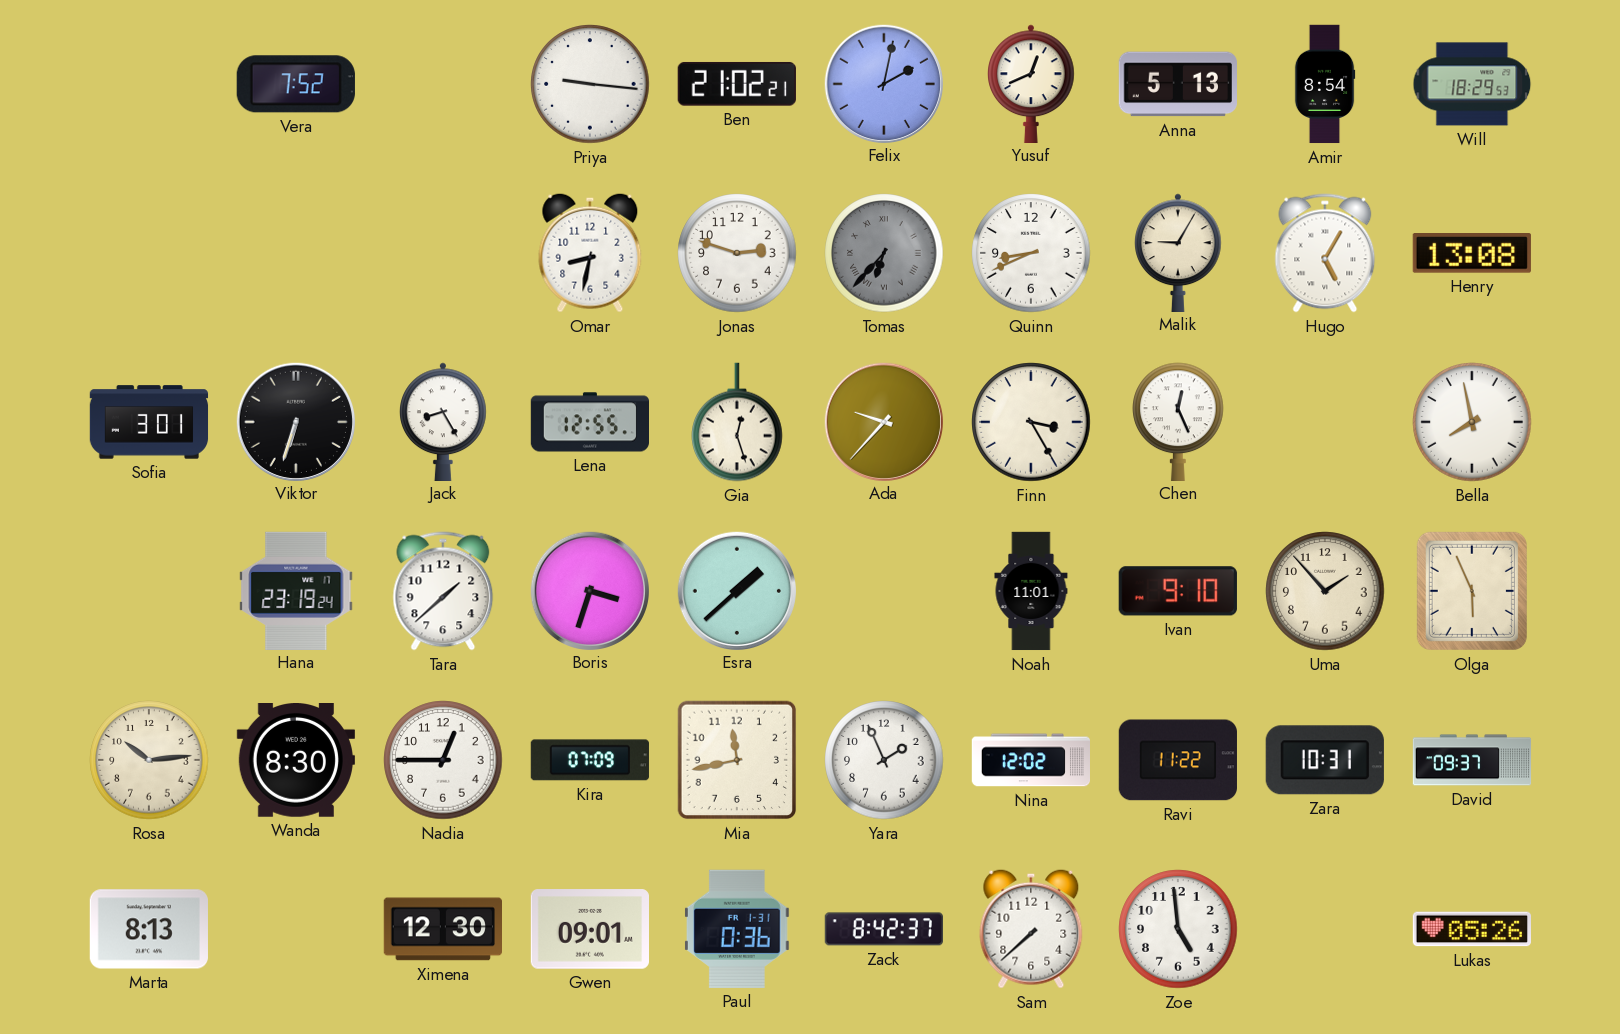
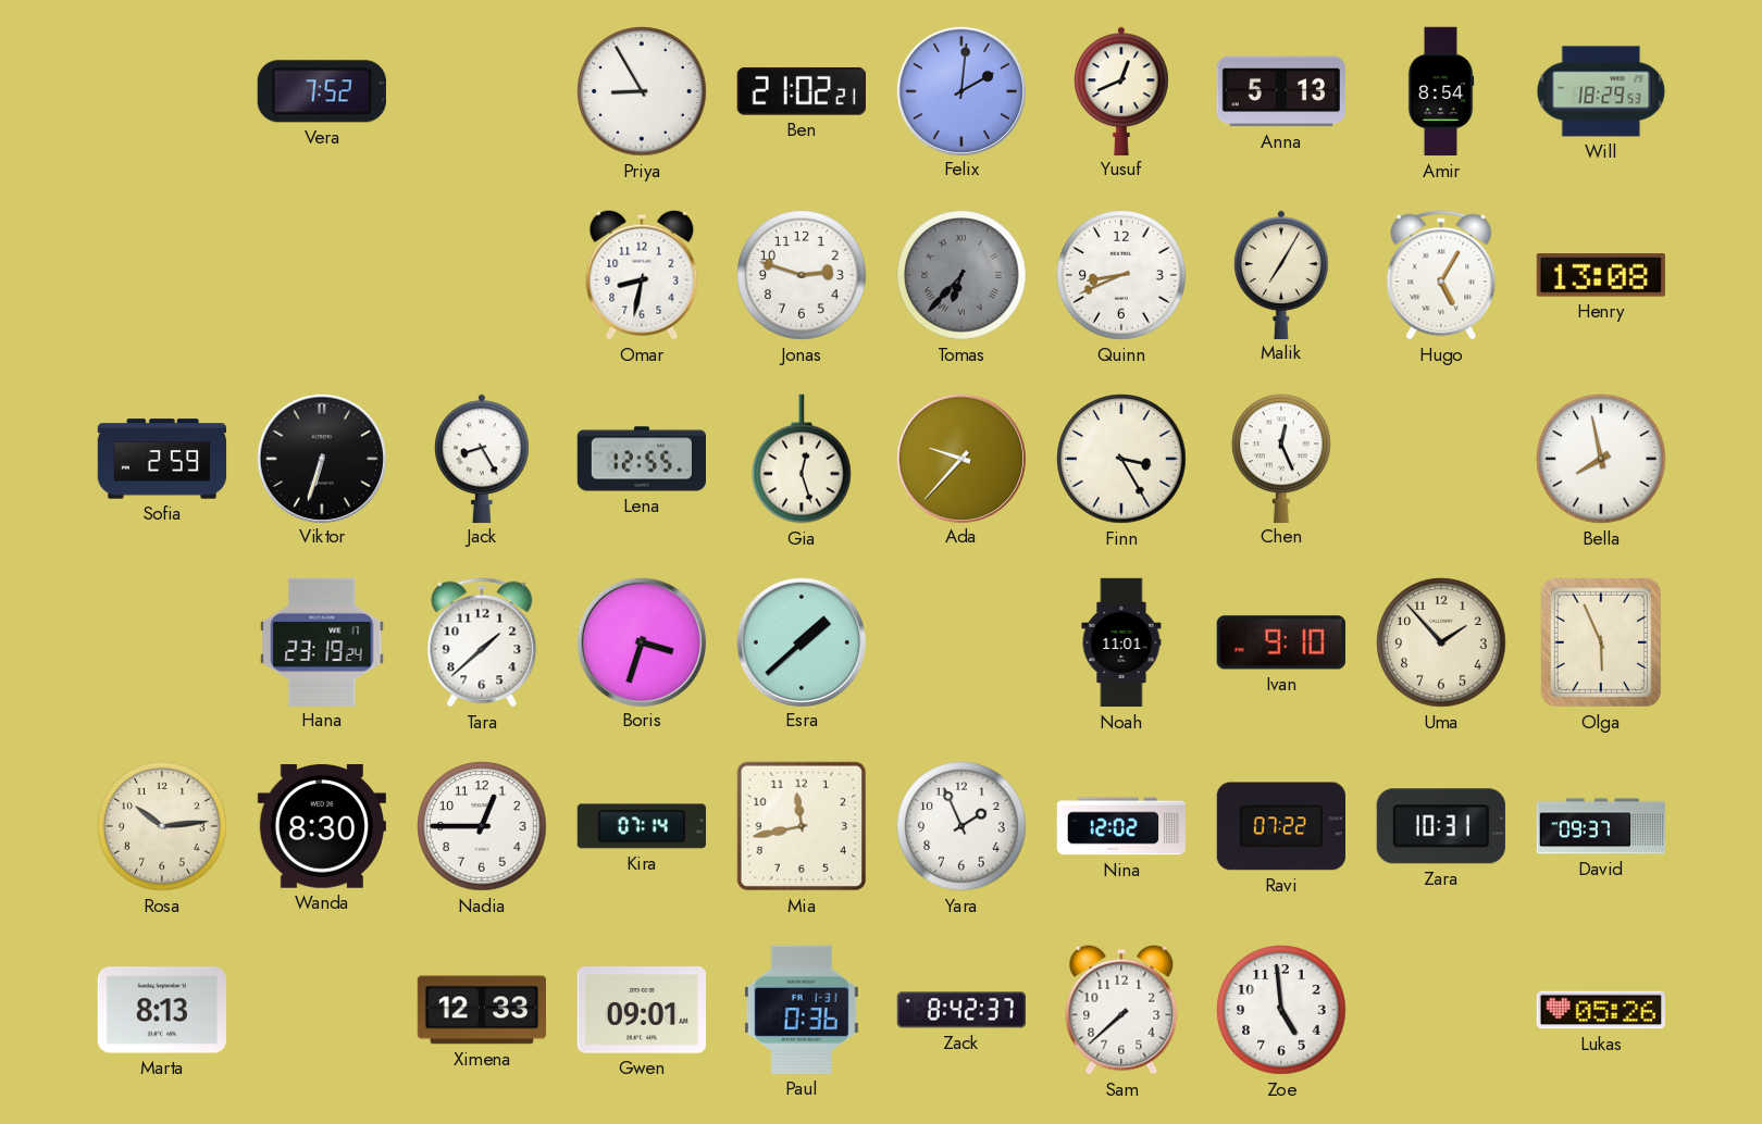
Priya: 9:16 -> 8:55 (642, 91)
Felix: 2:02 -> 2:01 (960, 90)
Malik: 9:05 -> 7:05 (1281, 274)
Sofia: 3:01 -> 2:59 (162, 459)
Kira: 07:09 -> 07:14 (642, 826)
Ravi: 11:22 -> 07:22 (1281, 826)
Ximena: 12:30 -> 12:33 (481, 1010)
